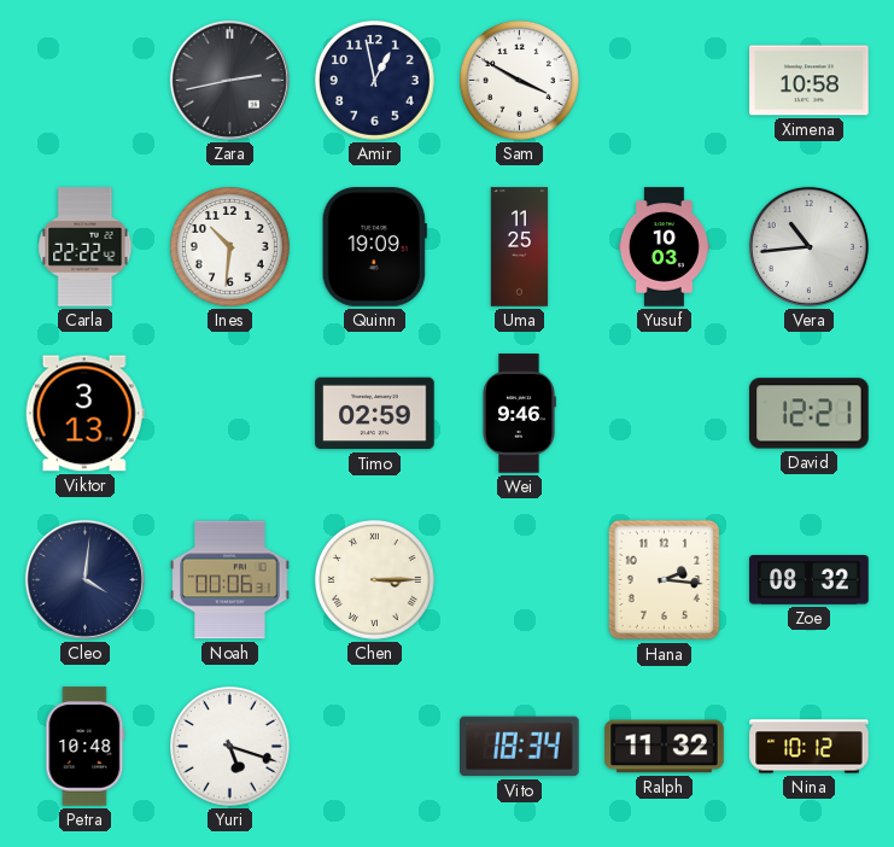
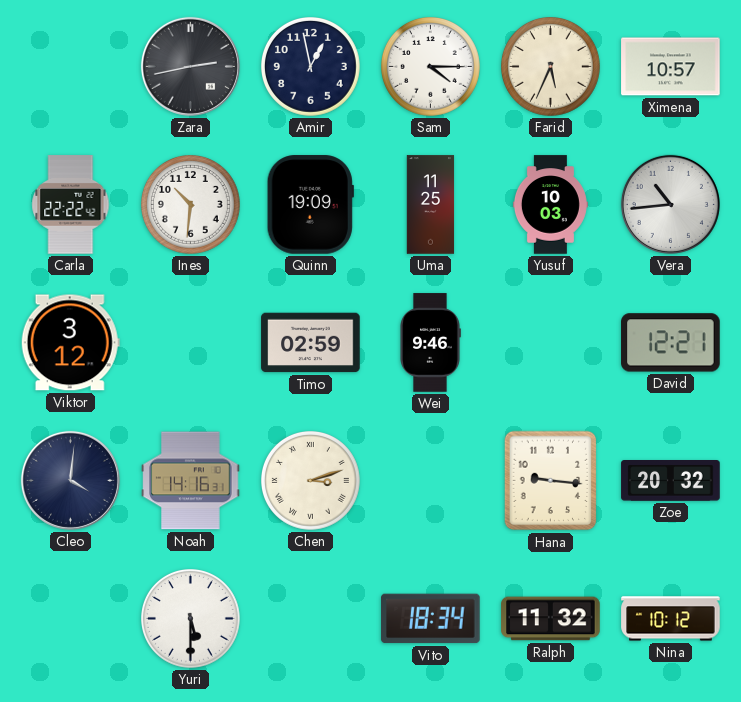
Sam: 3:50 -> 4:15 (431, 67)
Farid: none -> 5:34 (551, 67)
Ximena: 10:58 -> 10:57 (671, 67)
Viktor: 3:13 -> 3:12 (70, 343)
Noah: 00:06 -> 14:16 (191, 481)
Chen: 3:15 -> 3:12 (311, 481)
Hana: 2:16 -> 9:16 (551, 481)
Zoe: 08:32 -> 20:32 (671, 481)
Petra: 10:48 -> none (86, 747)
Yuri: 5:18 -> 5:30 (191, 619)
